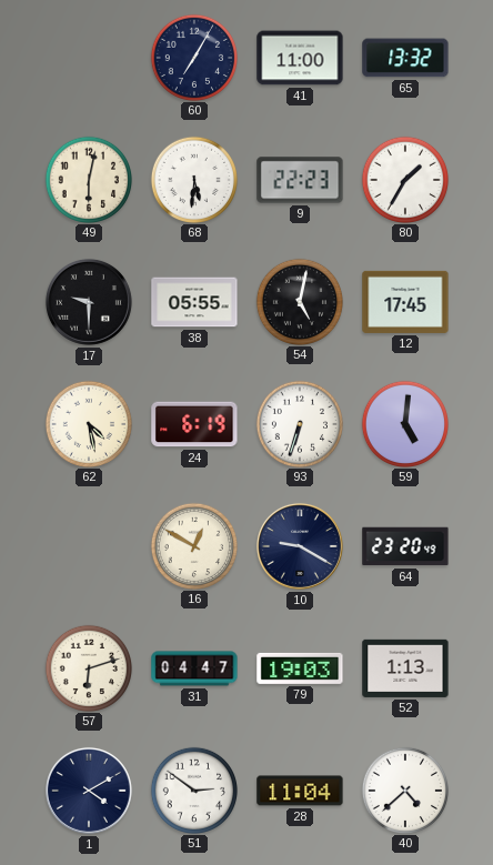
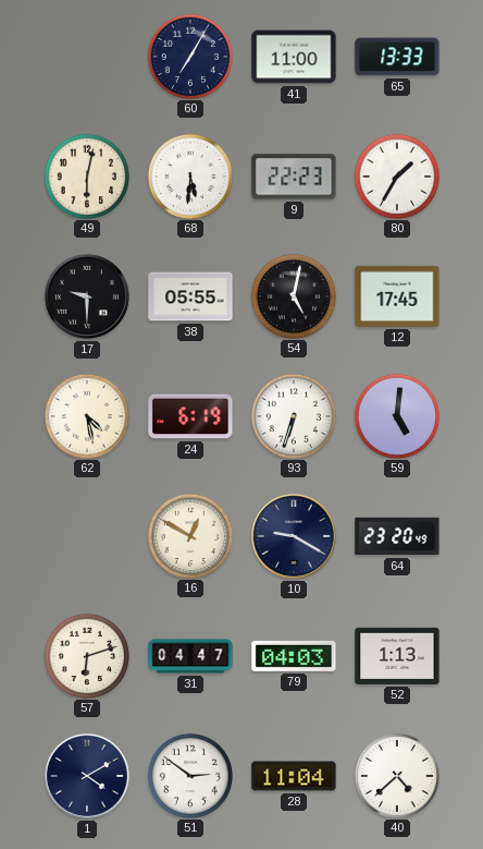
65: 13:32 -> 13:33 (397, 57)
79: 19:03 -> 04:03 (294, 656)
